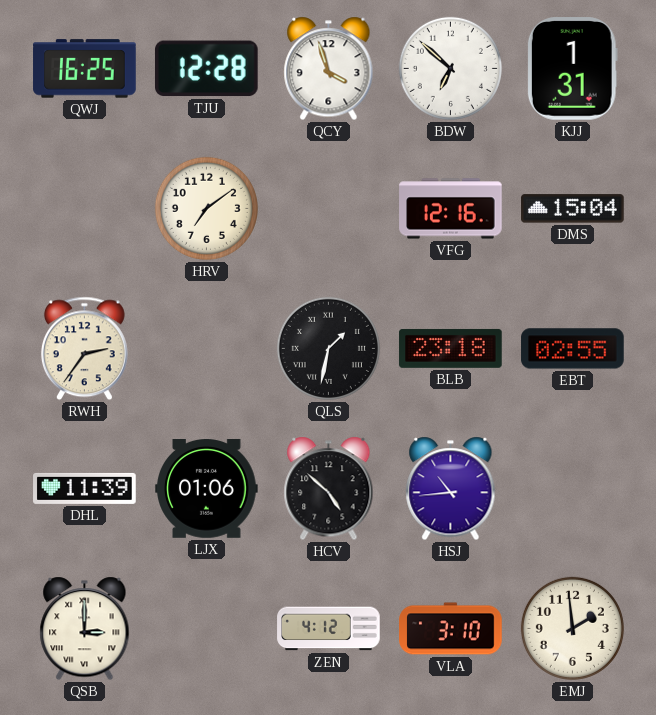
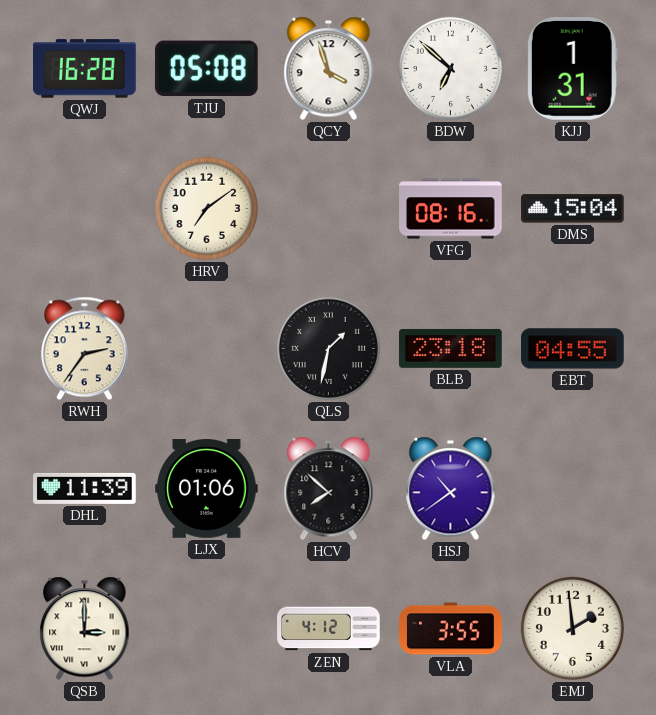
QWJ: 16:25 -> 16:28 (85, 69)
TJU: 12:28 -> 05:08 (206, 69)
VFG: 12:16 -> 08:16 (451, 209)
EBT: 02:55 -> 04:55 (573, 349)
HCV: 4:52 -> 7:52 (329, 489)
HSJ: 10:44 -> 10:39 (451, 489)
VLA: 3:10 -> 3:55 (451, 629)
